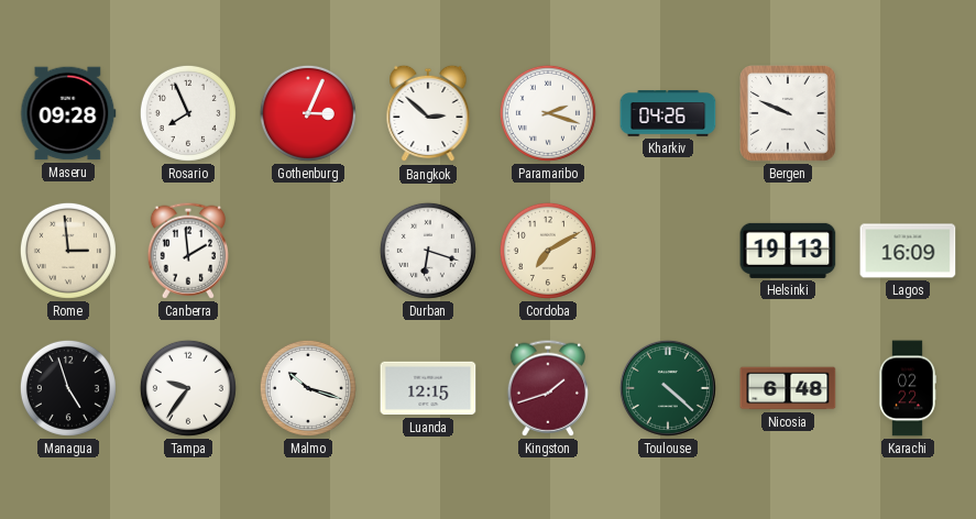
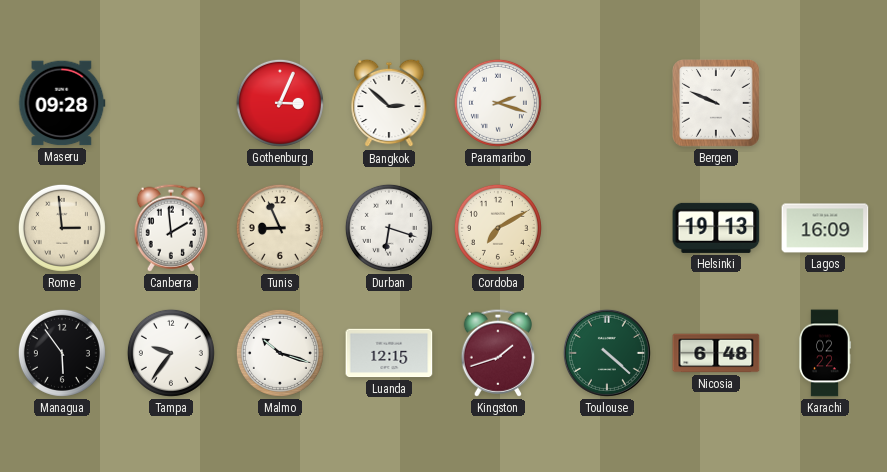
Rosario: 7:56 -> none (188, 113)
Kharkiv: 04:26 -> none (668, 113)
Tunis: none -> 8:56 (280, 228)
Managua: 4:57 -> 5:54 (62, 353)
